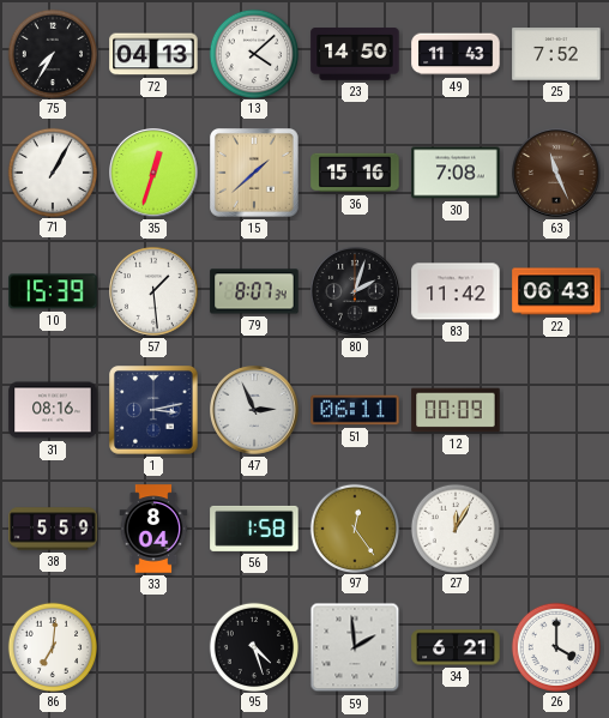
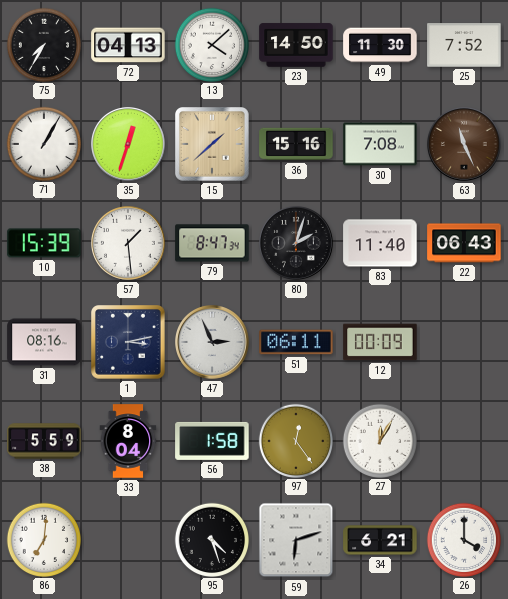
49: 11:43 -> 11:30 (380, 45)
79: 8:07 -> 8:47 (212, 243)
83: 11:42 -> 11:40 (380, 243)
59: 1:59 -> 6:12 (296, 540)
